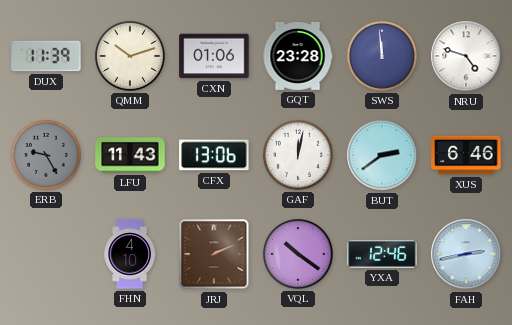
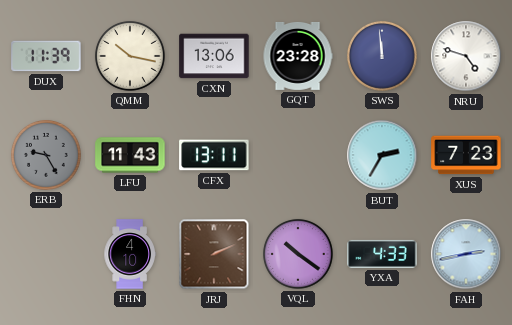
QMM: 10:12 -> 10:17 (130, 56)
CXN: 01:06 -> 13:06 (214, 56)
CFX: 13:06 -> 13:11 (214, 155)
GAF: 12:02 -> none (298, 155)
BUT: 2:39 -> 2:35 (382, 155)
XUS: 6:46 -> 7:23 (466, 155)
YXA: 12:46 -> 4:33 (382, 254)
